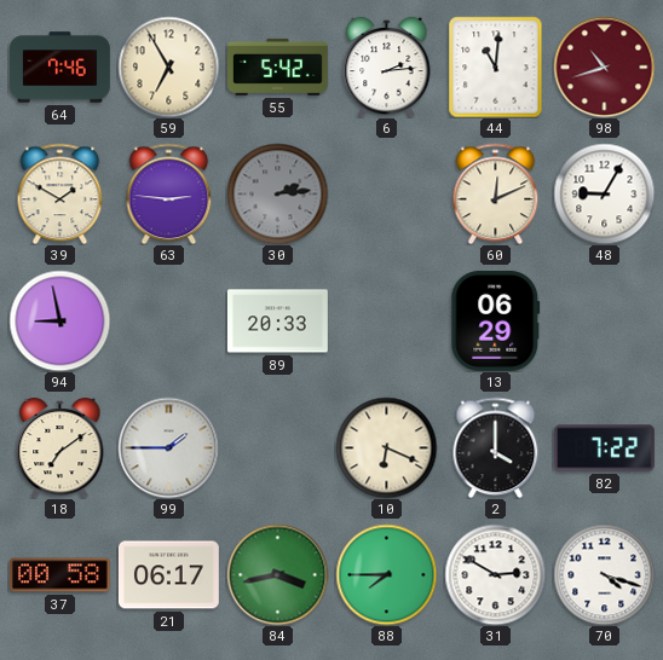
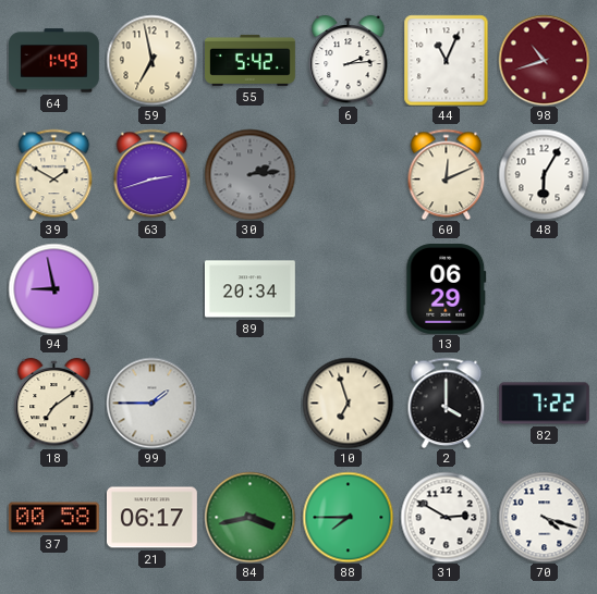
64: 7:46 -> 1:49 (54, 61)
59: 6:55 -> 6:58 (151, 60)
44: 11:01 -> 11:04 (447, 60)
63: 2:46 -> 2:42 (153, 174)
48: 9:05 -> 6:05 (544, 174)
89: 20:33 -> 20:34 (251, 289)
10: 6:19 -> 6:57 (348, 403)
